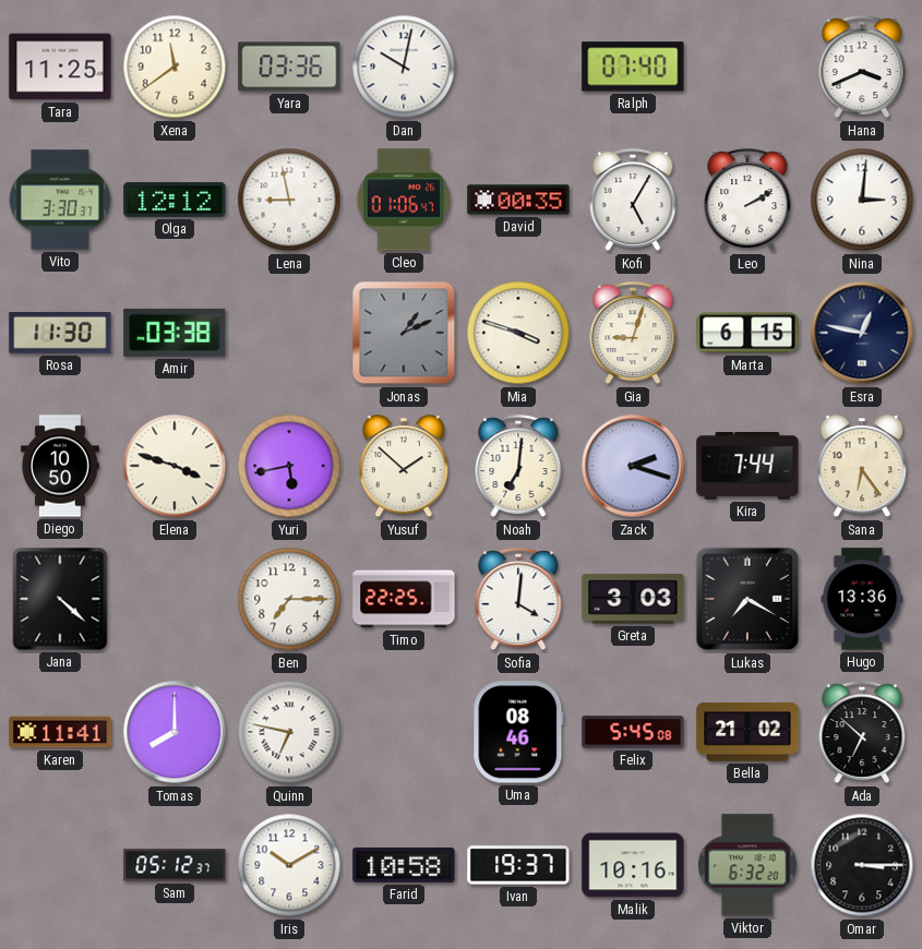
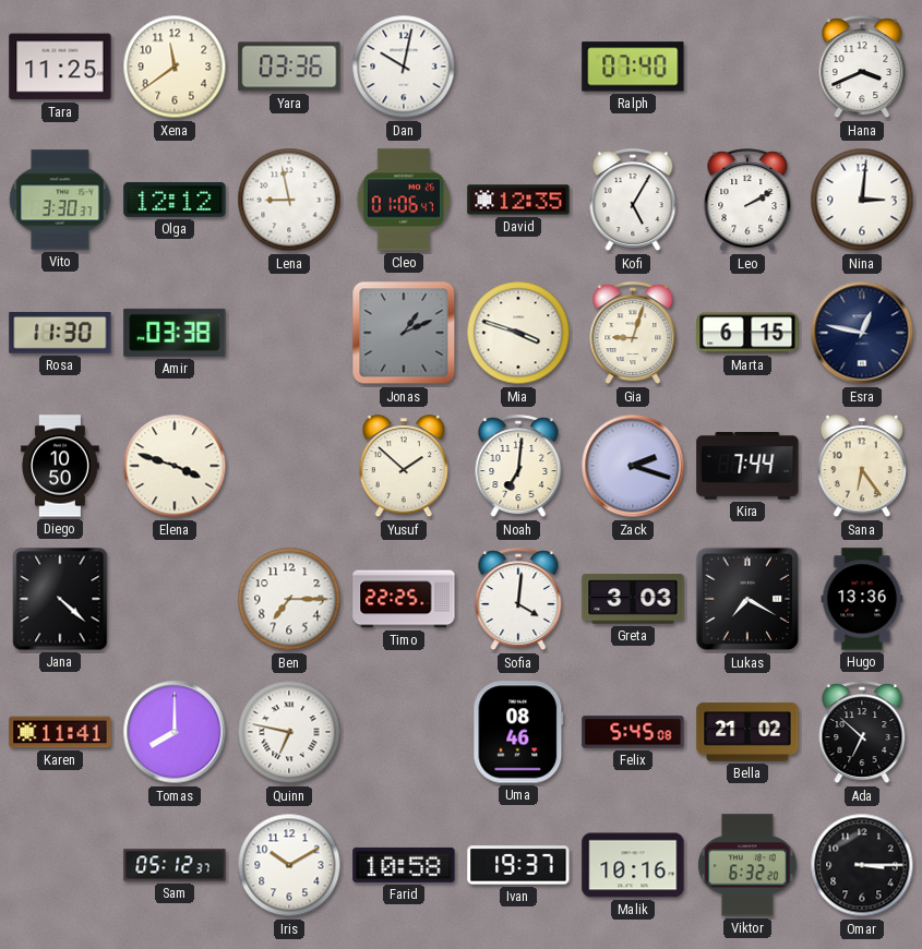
David: 00:35 -> 12:35 (518, 200)
Yuri: 5:43 -> none (289, 466)
